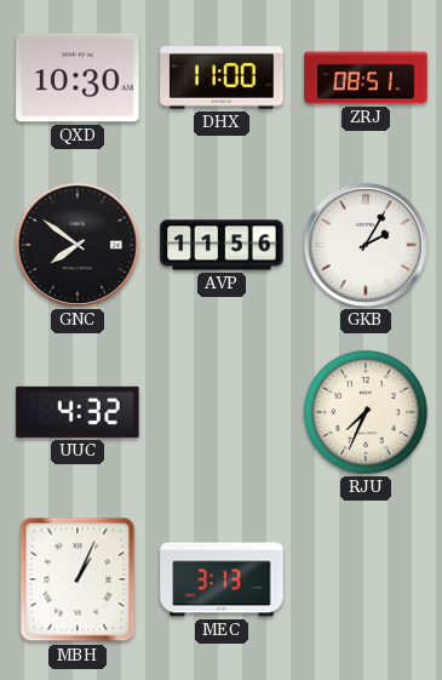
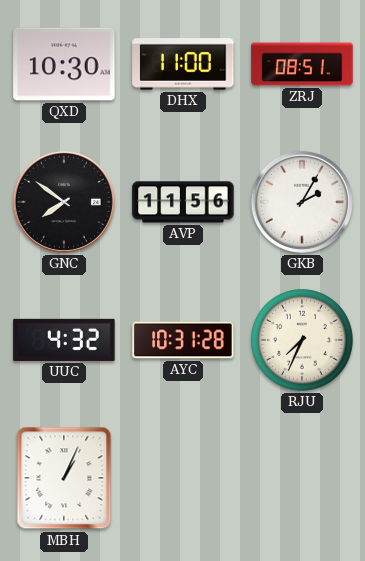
AYC: none -> 10:31 (183, 340)
MEC: 3:13 -> none (222, 579)
